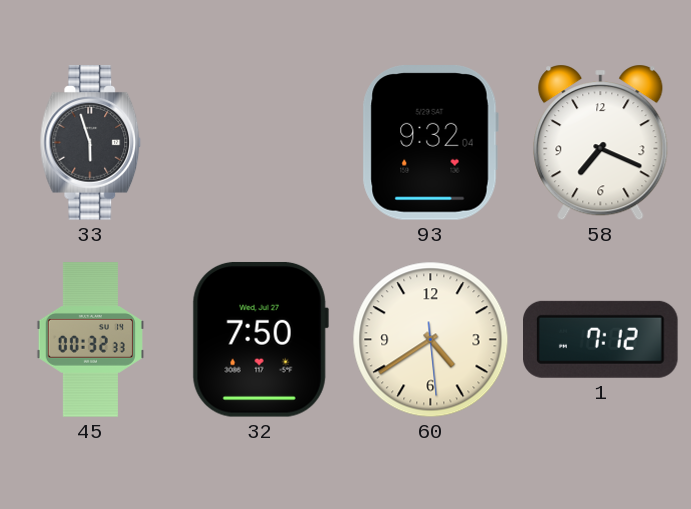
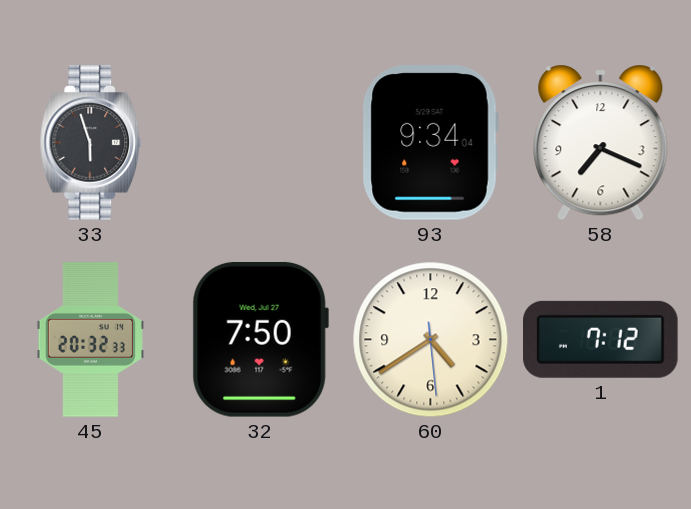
93: 9:32 -> 9:34 (430, 143)
45: 00:32 -> 20:32 (90, 340)
